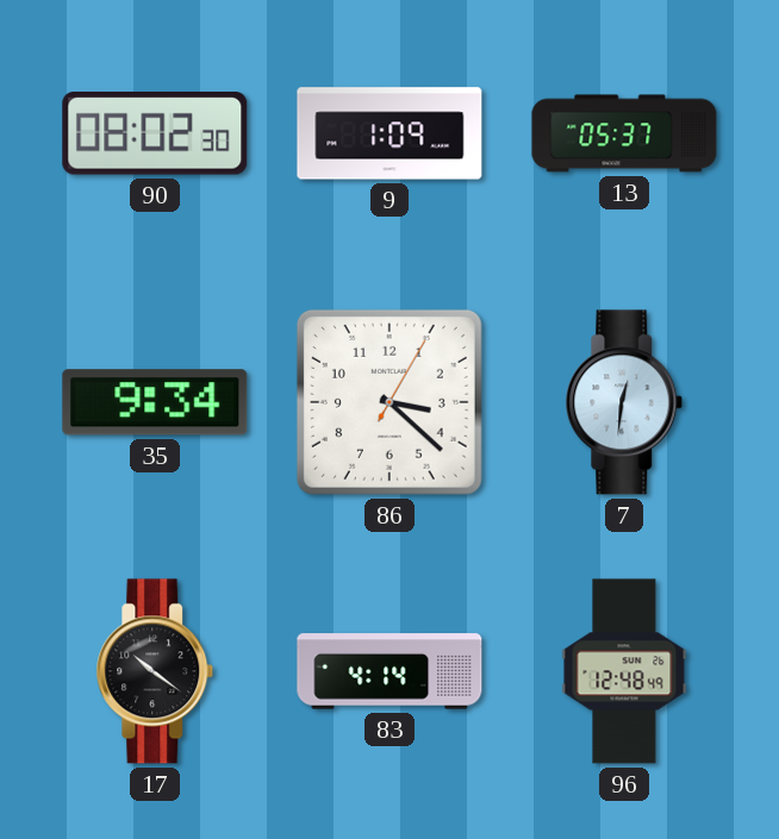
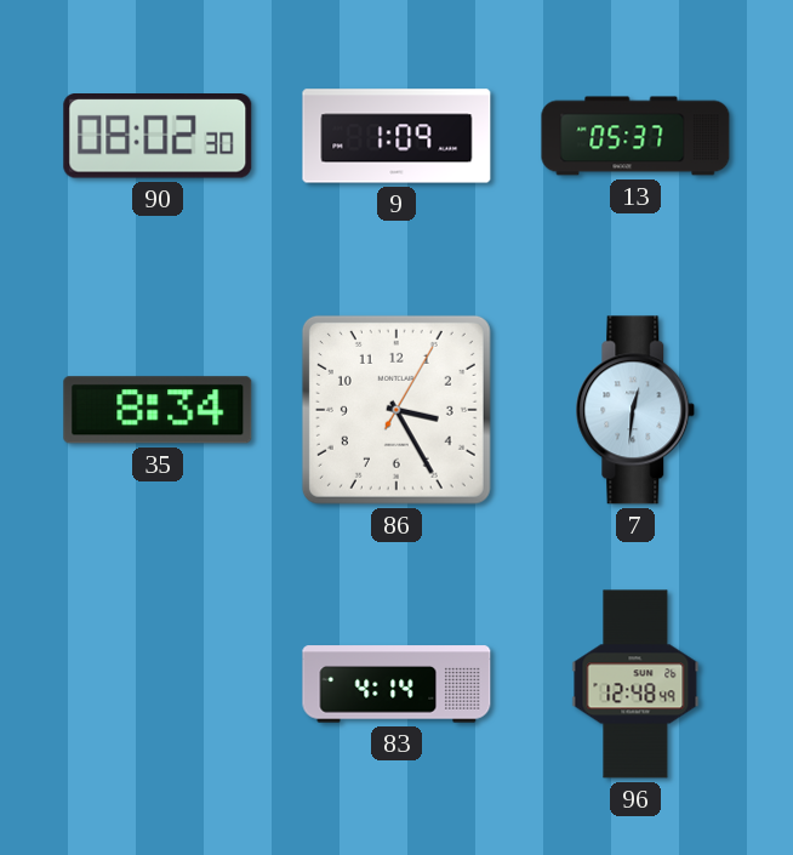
35: 9:34 -> 8:34 (158, 410)
86: 3:22 -> 3:25 (396, 410)
17: 10:21 -> none (155, 671)
